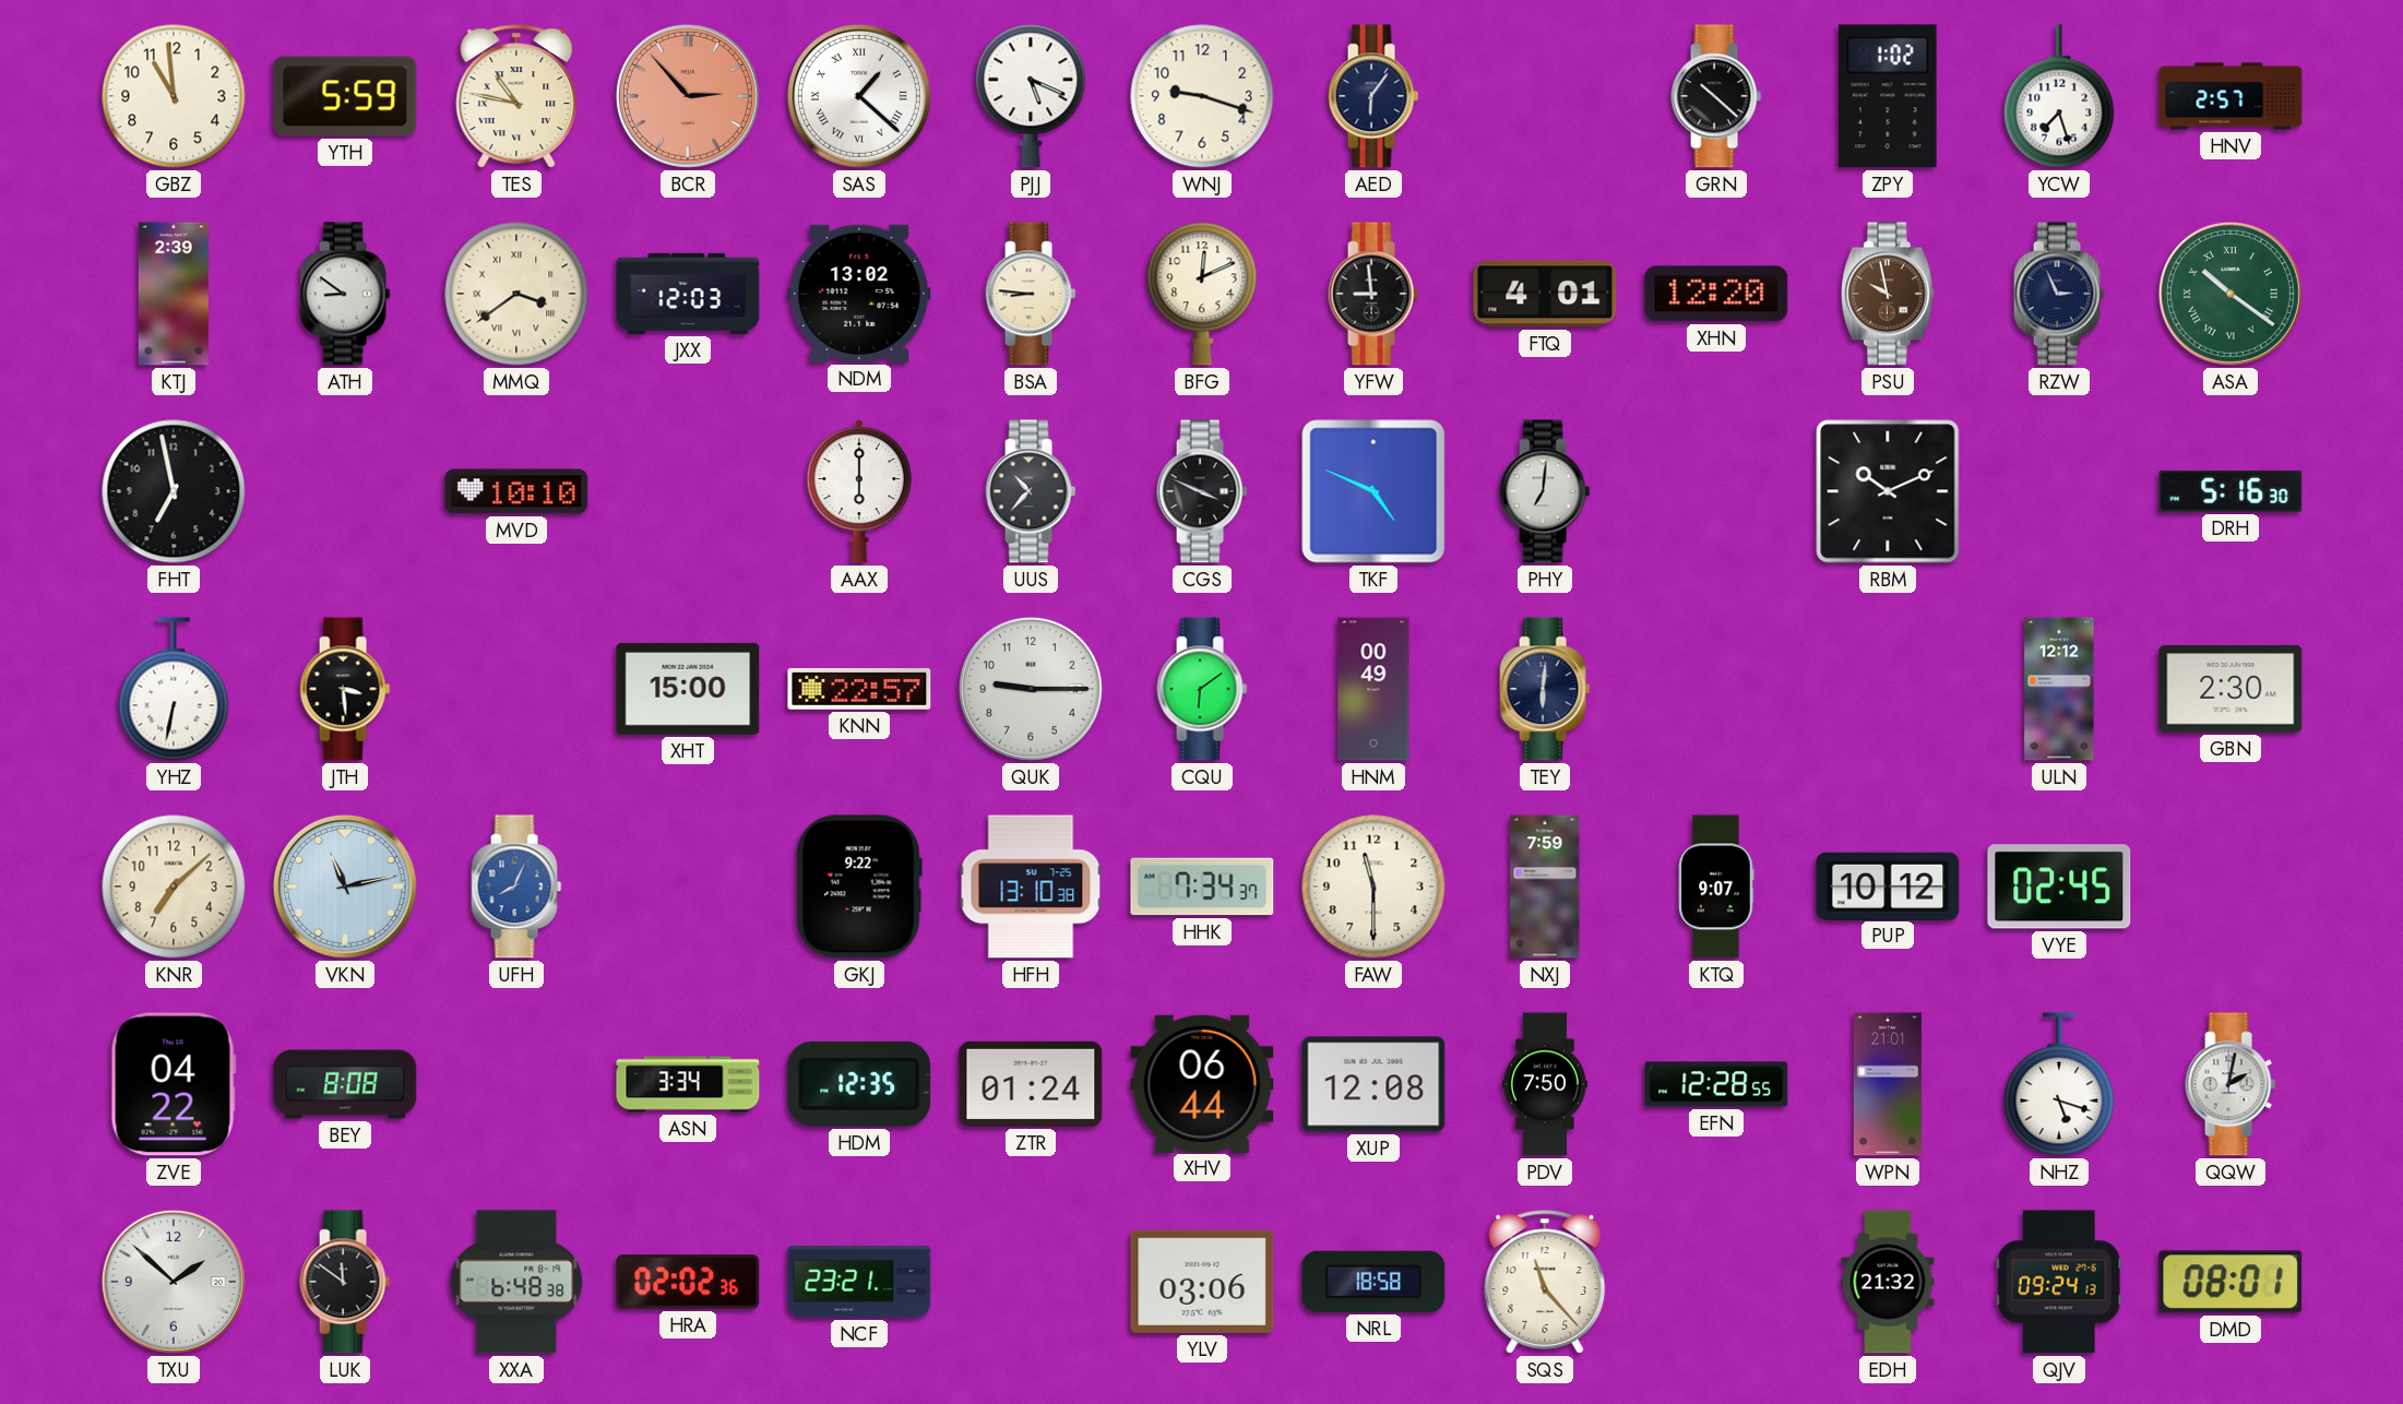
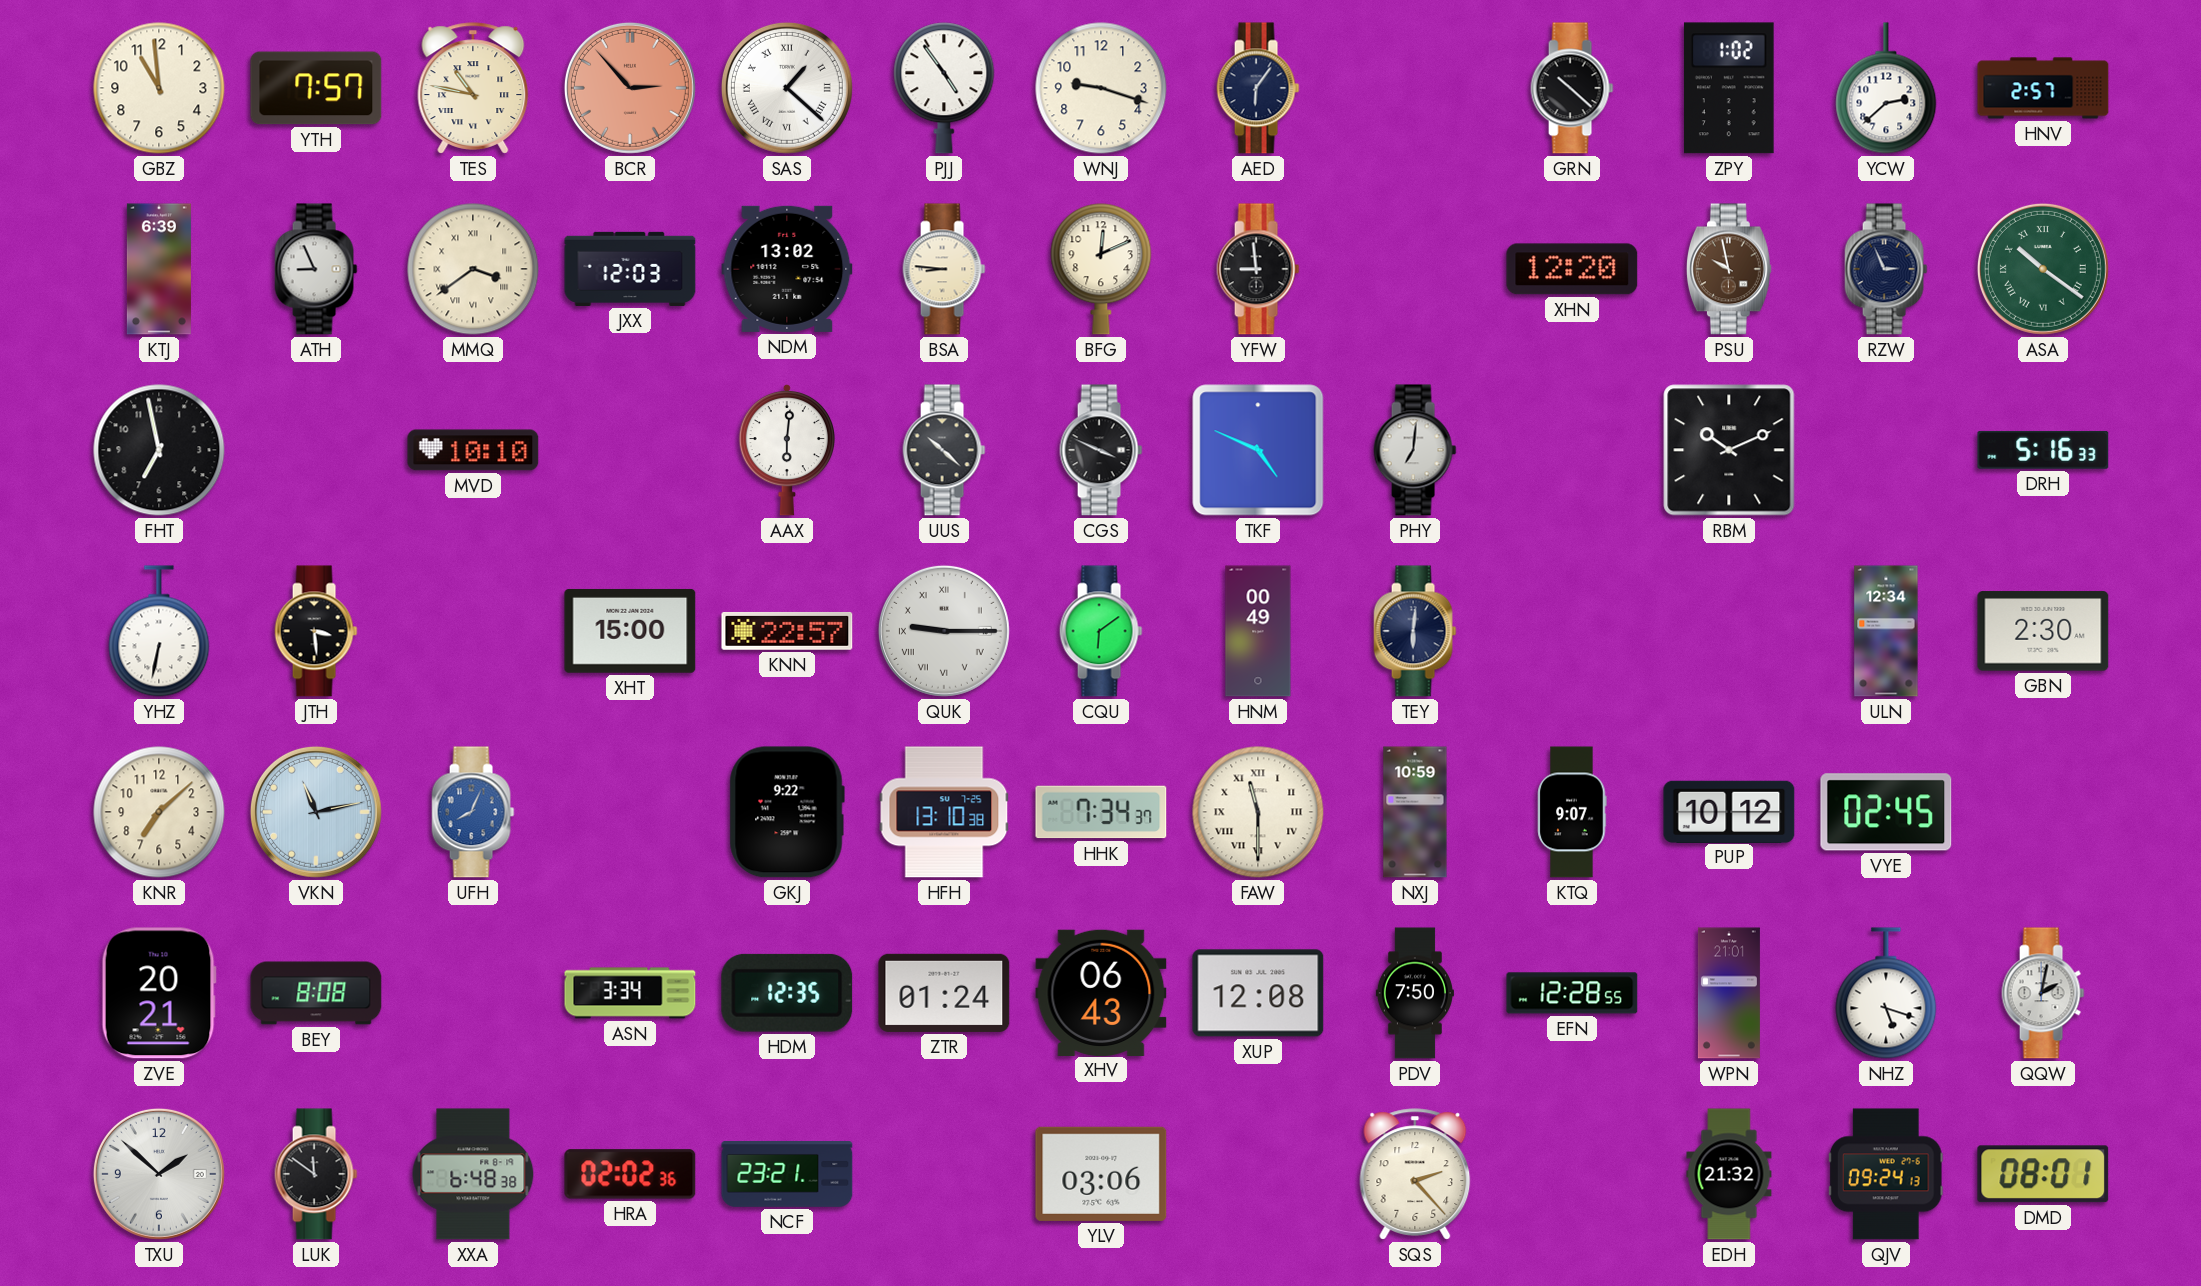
YTH: 5:59 -> 7:57 (316, 88)
PJJ: 5:19 -> 4:54 (944, 88)
YCW: 7:27 -> 2:38 (1886, 88)
KTJ: 2:39 -> 6:39 (159, 269)
ATH: 8:51 -> 8:56 (316, 269)
FTQ: 4:01 -> none (1545, 294)
AAX: 6:00 -> 6:01 (786, 450)
UUS: 10:37 -> 10:22 (944, 450)
DRH: 5:16:30 -> 5:16:33 (2043, 450)
QUK numerals: Arabic -> Roman (944, 631)
ULN: 12:12 -> 12:34 (1886, 631)
FAW numerals: Arabic -> Roman (1258, 812)
NXJ: 7:59 -> 10:59 (1415, 812)
ZVE: 04:22 -> 20:21 (159, 993)
XHV: 06:44 -> 06:43 (1101, 992)
NRL: 18:58 -> none (1373, 1282)
SQS: 11:23 -> 2:23 (1415, 1174)
